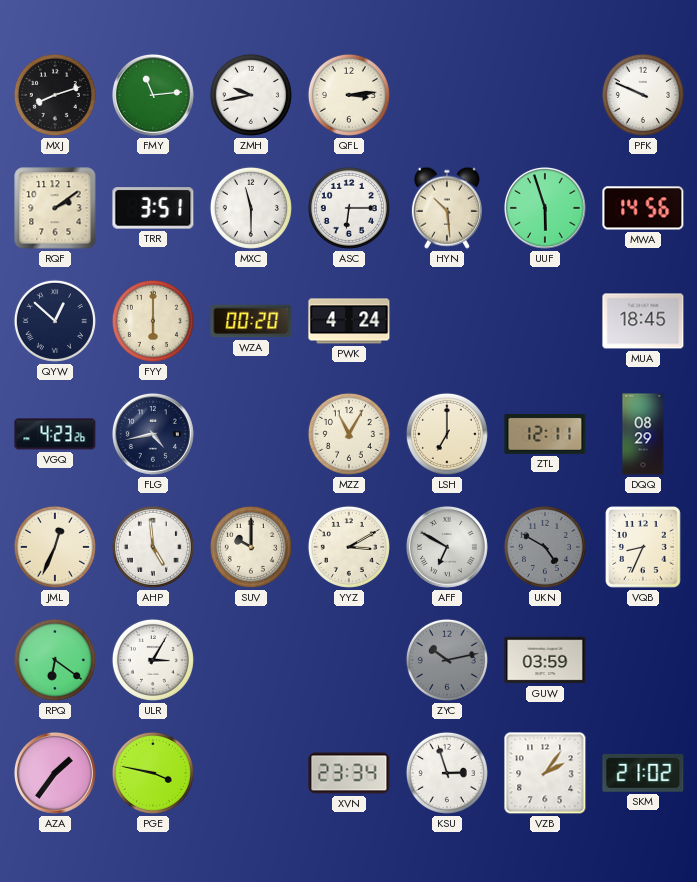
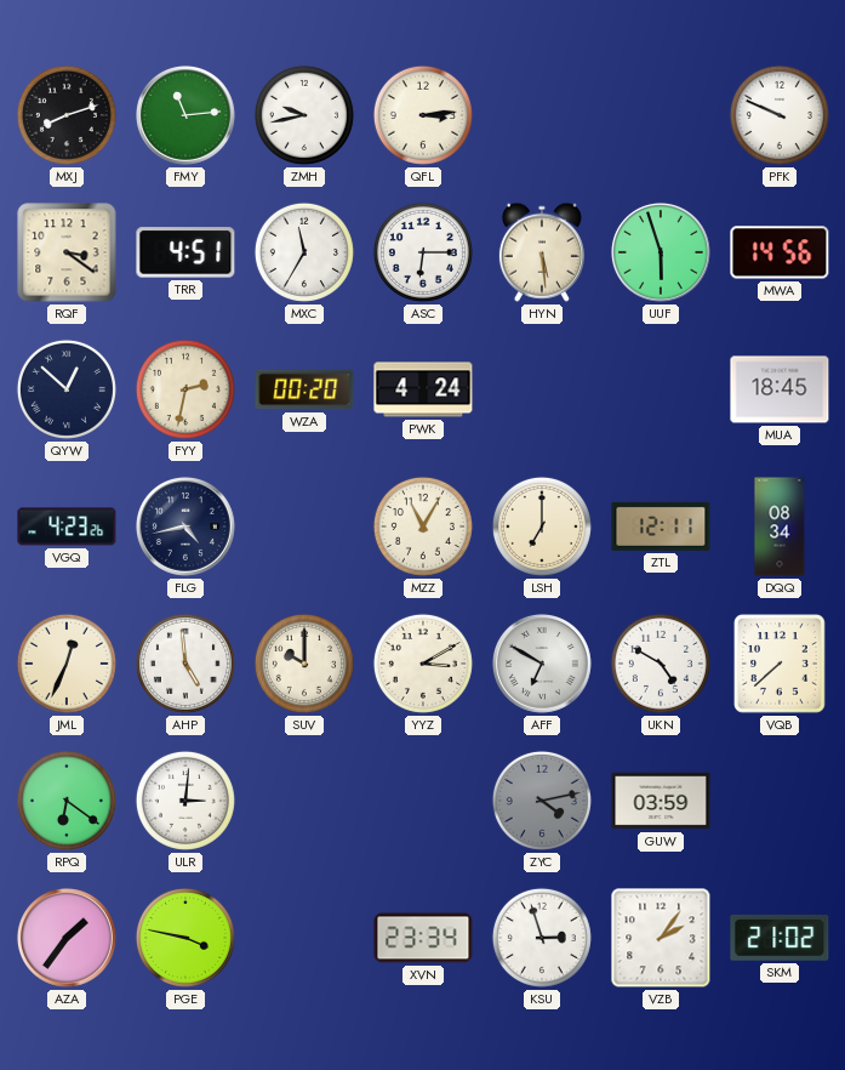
RQF: 2:09 -> 3:21 (67, 252)
TRR: 3:51 -> 4:51 (185, 252)
MXC: 11:30 -> 11:35 (304, 252)
HYN: 10:29 -> 5:29 (542, 252)
FYY: 6:00 -> 2:32 (185, 389)
DQQ: 08:29 -> 08:34 (780, 527)
UKN dial: grey -> white (661, 664)
VQB: 8:34 -> 7:38 (780, 664)
ULR: 3:05 -> 3:01 (185, 801)
ZYC: 10:13 -> 4:13 (542, 801)
